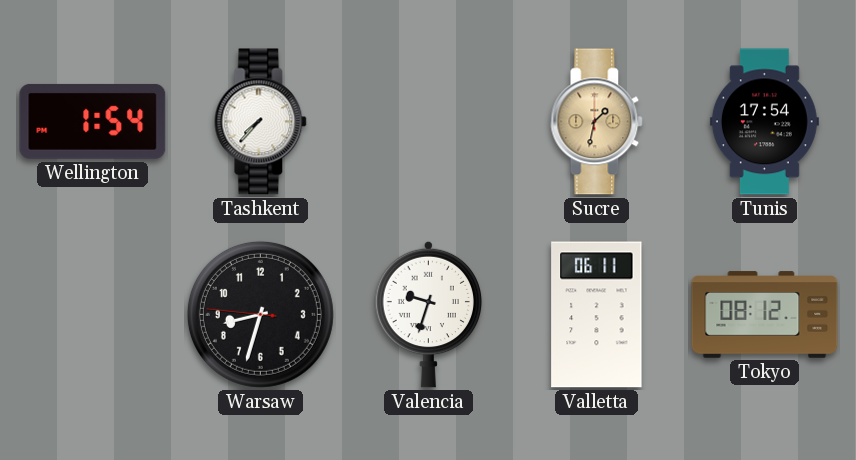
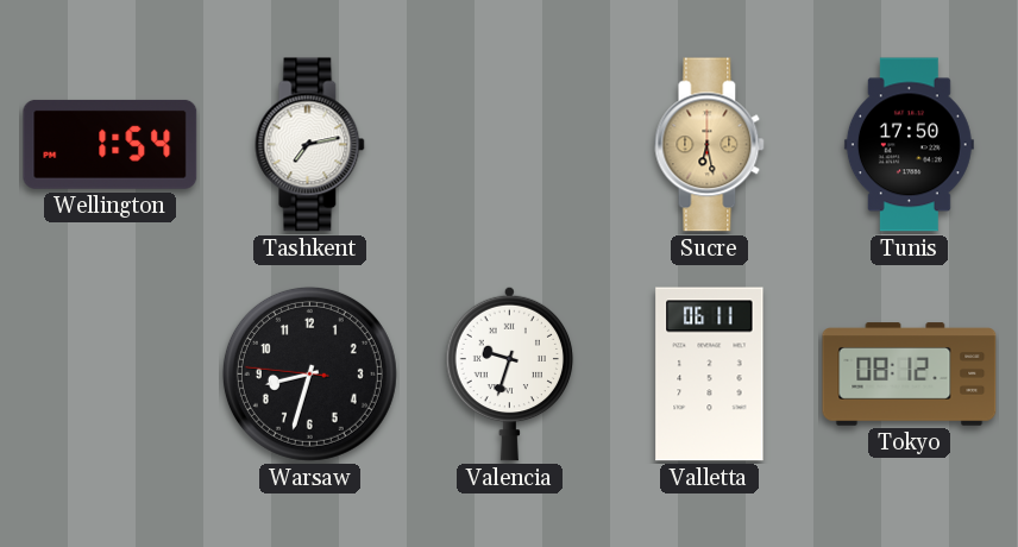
Tashkent: 7:37 -> 7:13 (310, 145)
Sucre: 1:32 -> 6:28 (710, 145)
Tunis: 17:54 -> 17:50 (909, 145)
